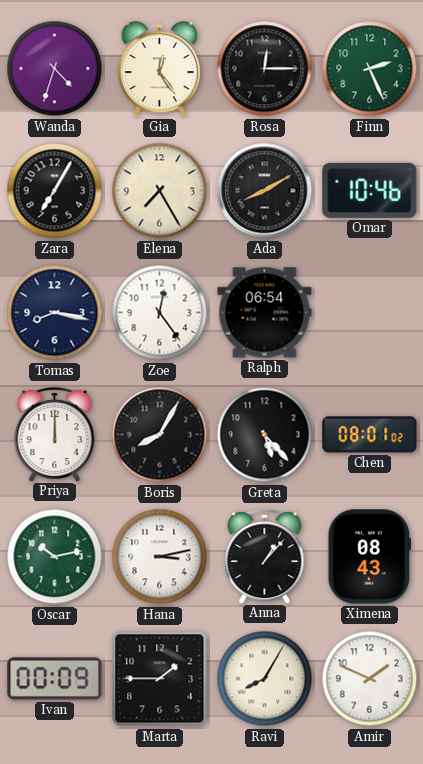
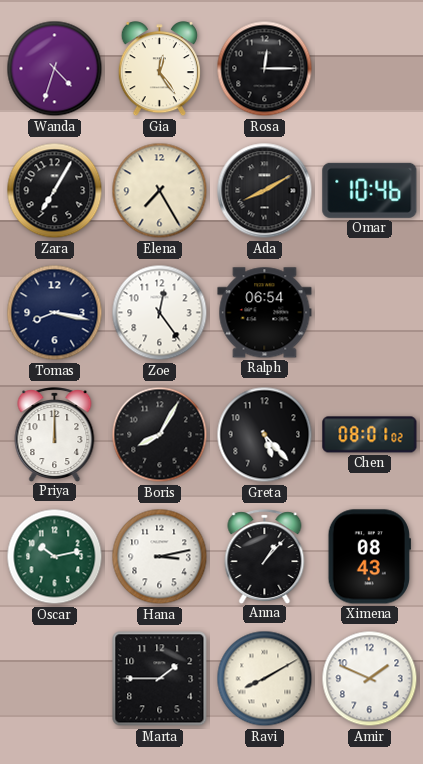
Finn: 2:26 -> none (370, 69)
Ivan: 00:09 -> none (55, 679)
Ravi: 8:05 -> 8:10 (265, 679)
